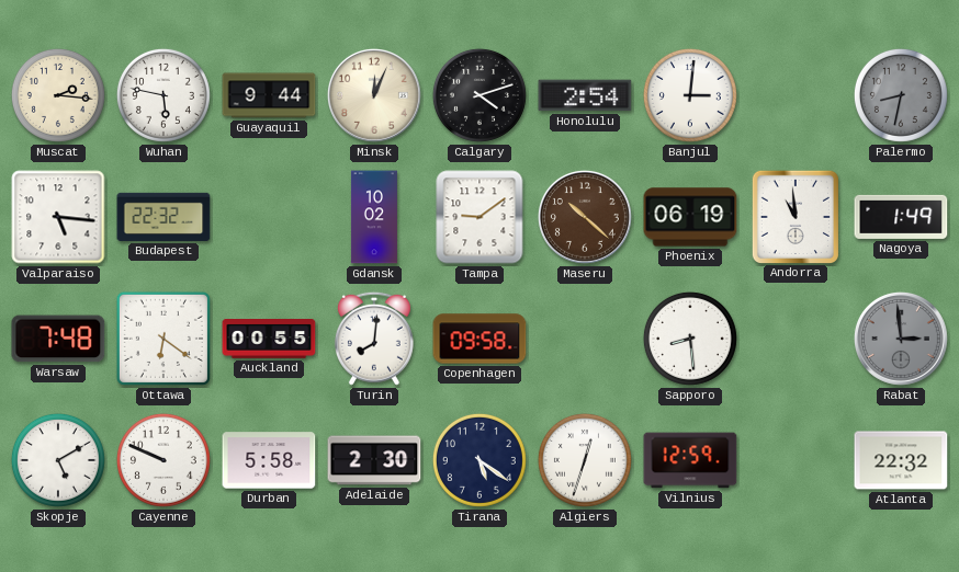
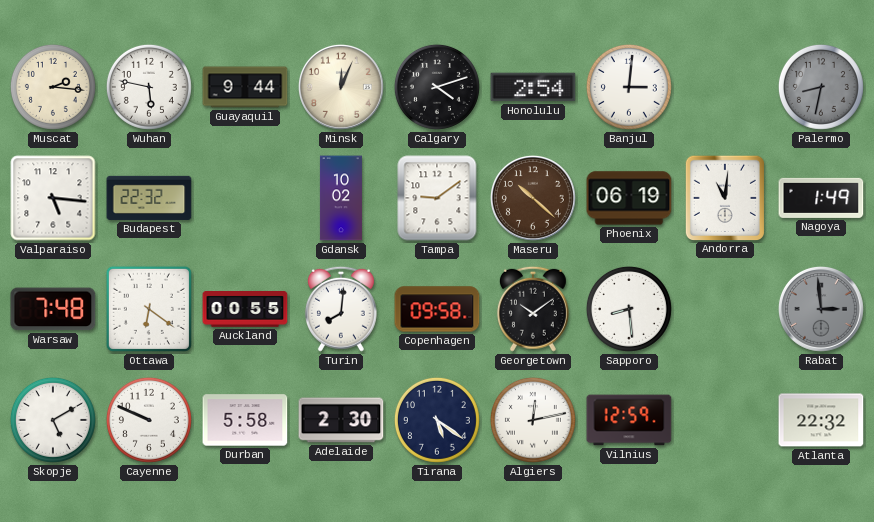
Andorra: 10:59 -> 11:01 (724, 197)
Georgetown: none -> 10:09 (533, 309)
Algiers: 12:33 -> 12:13 (533, 420)
